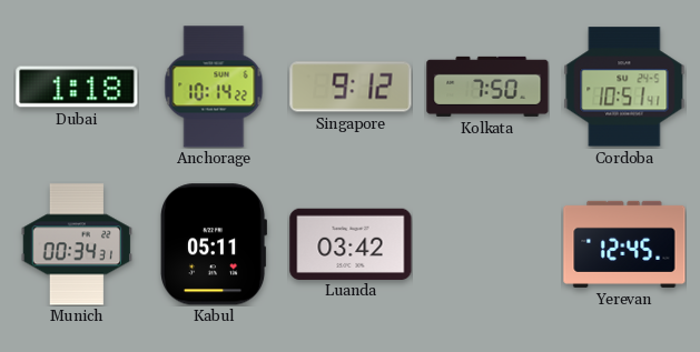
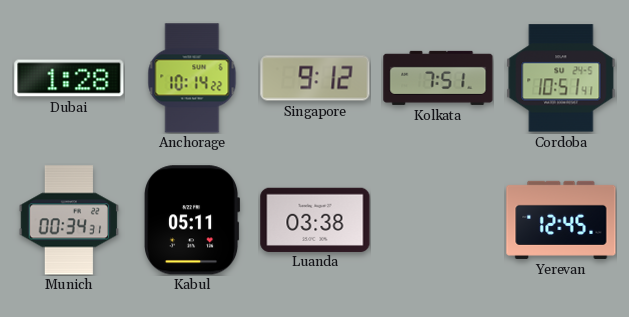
Dubai: 1:18 -> 1:28 (69, 78)
Kolkata: 7:50 -> 7:51 (438, 78)
Luanda: 03:42 -> 03:38 (315, 219)
